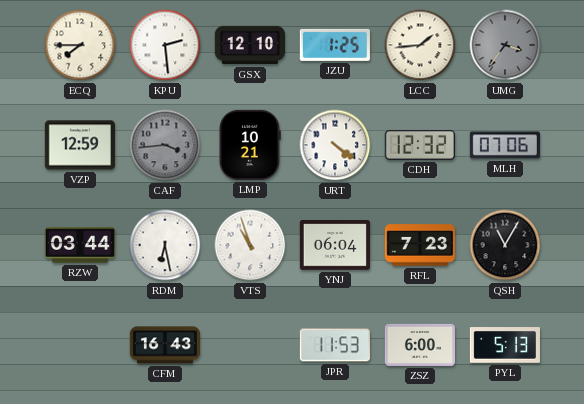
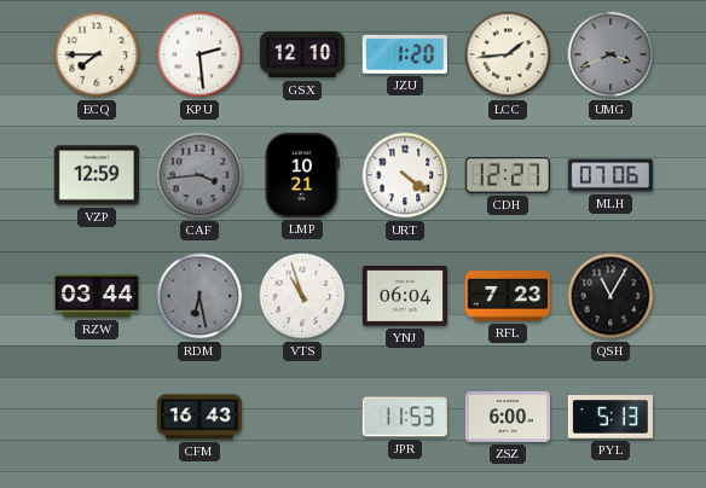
JZU: 1:25 -> 1:20 (405, 54)
UMG: 3:36 -> 3:41 (610, 54)
CDH: 12:32 -> 12:27 (508, 175)
RDM dial: white -> grey (199, 296)
